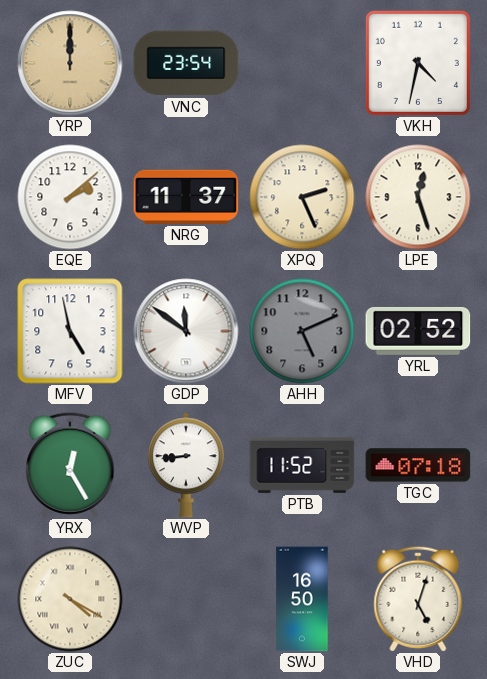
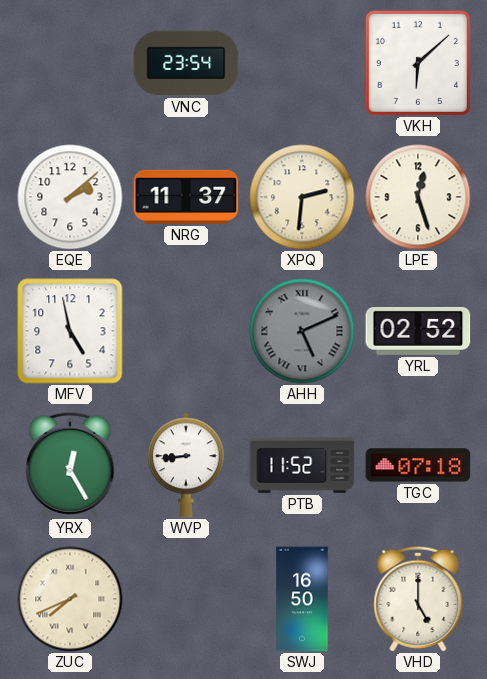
YRP: 12:00 -> none (70, 63)
VKH: 4:32 -> 6:08 (418, 63)
XPQ: 2:26 -> 2:31 (302, 197)
GDP: 11:51 -> none (186, 331)
AHH numerals: Arabic -> Roman (302, 331)
ZUC: 4:20 -> 7:41 (70, 599)
VHD: 5:03 -> 5:00 (418, 599)
